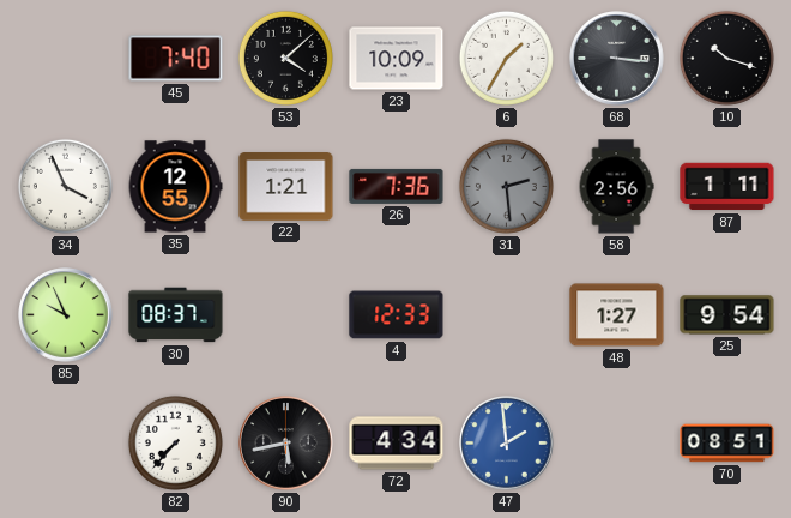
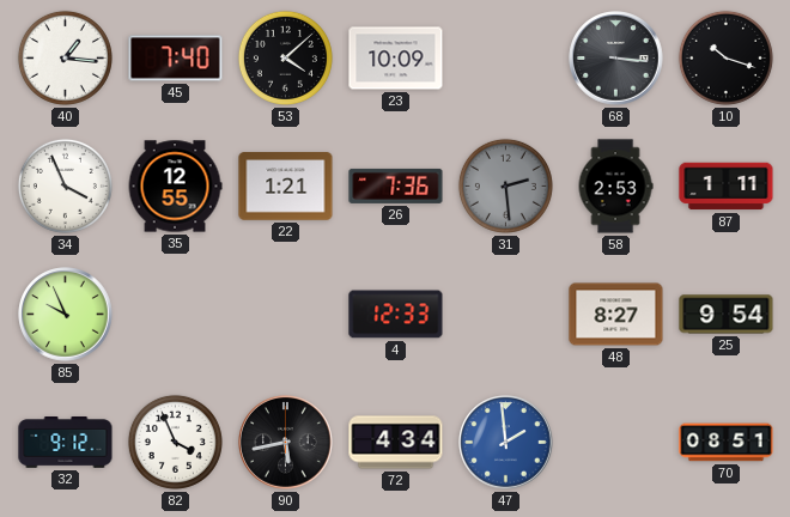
40: none -> 1:16 (65, 57)
6: 1:35 -> none (506, 58)
58: 2:56 -> 2:53 (615, 187)
30: 08:37 -> none (176, 315)
48: 1:27 -> 8:27 (616, 315)
32: none -> 9:12 (66, 443)
82: 7:37 -> 3:56 (175, 442)
